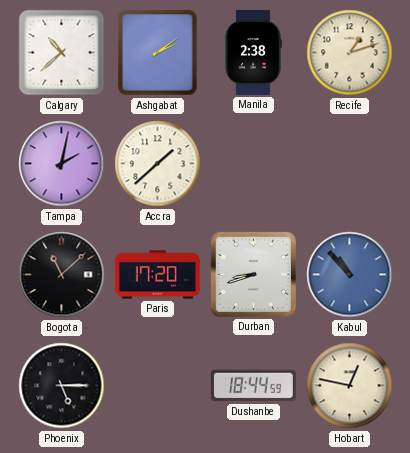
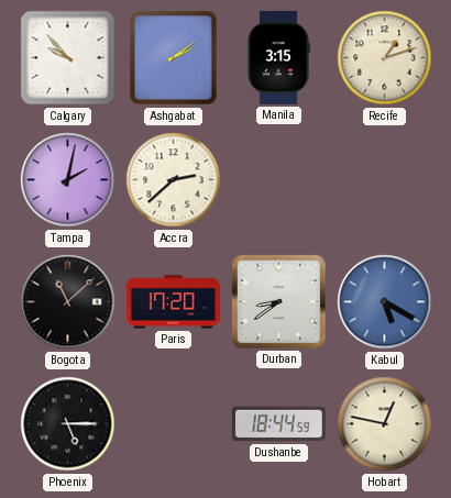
Calgary: 10:38 -> 9:53 (68, 58)
Manila: 2:38 -> 3:15 (278, 57)
Accra: 1:38 -> 2:38 (174, 180)
Durban: 8:42 -> 8:39 (278, 301)
Kabul: 10:53 -> 5:20 (385, 302)
